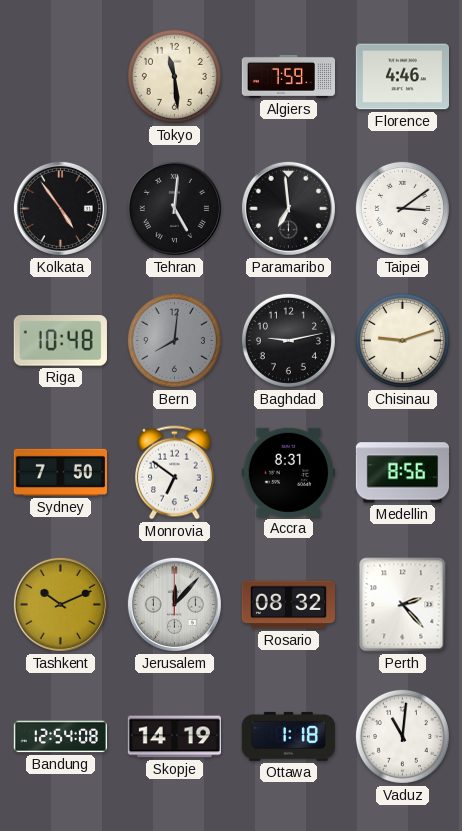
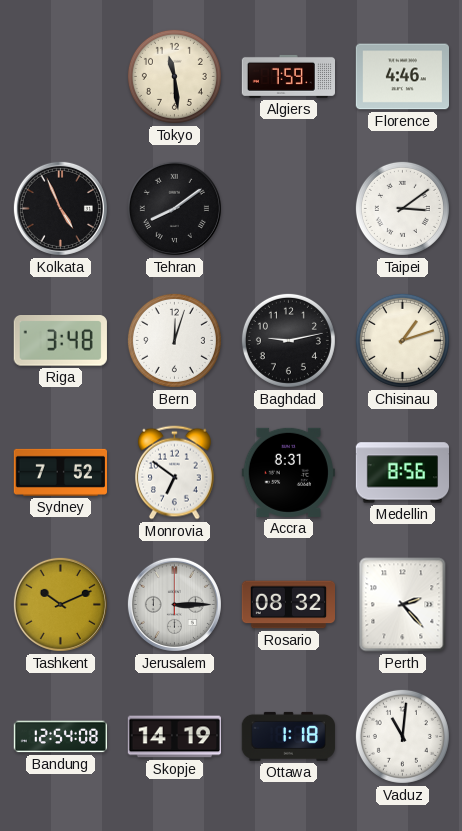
Kolkata: 4:54 -> 4:56 (60, 208)
Tehran: 5:01 -> 8:09 (174, 208)
Paramaribo: 6:59 -> none (288, 208)
Riga: 10:48 -> 3:48 (60, 341)
Bern: 8:01 -> 12:03 (174, 340)
Bern dial: grey -> white (174, 340)
Chisinau: 9:12 -> 1:12 (402, 340)
Sydney: 7:50 -> 7:52 (60, 472)
Jerusalem: 12:07 -> 3:15 (174, 604)
